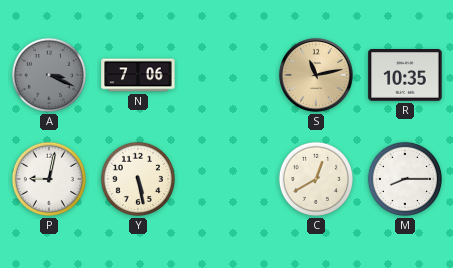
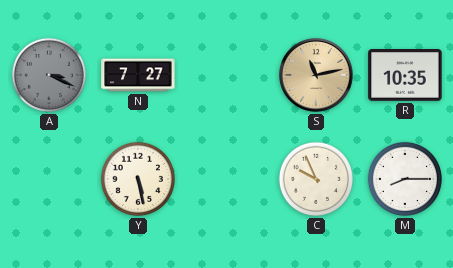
N: 7:06 -> 7:27 (138, 75)
P: 9:02 -> none (49, 179)
C: 12:40 -> 9:56 (316, 179)
